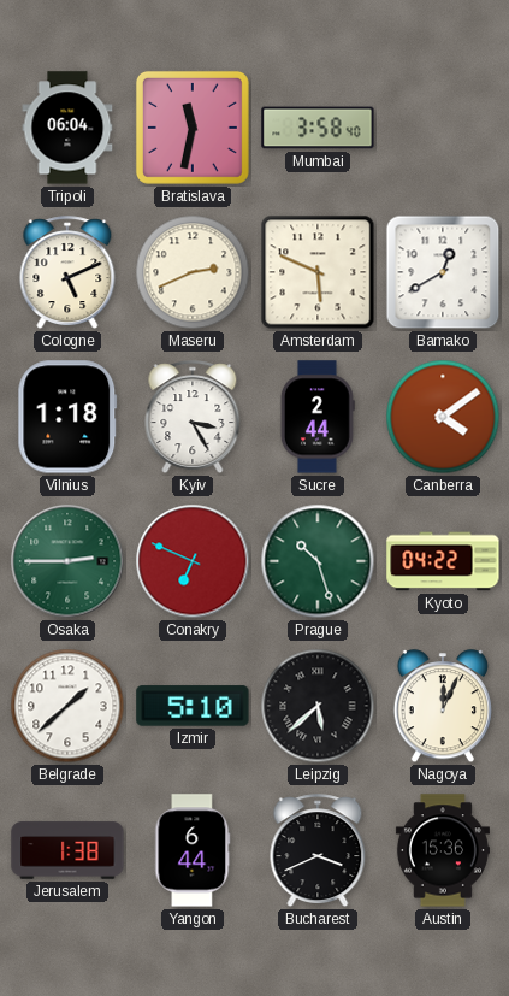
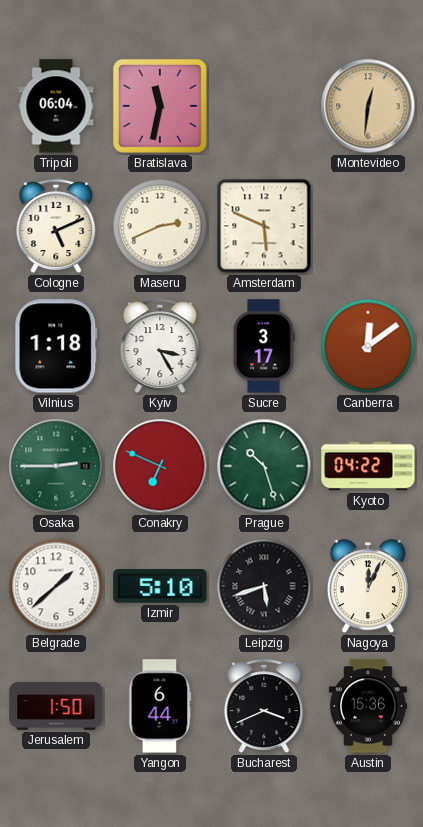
Mumbai: 3:58 -> none (318, 128)
Montevideo: none -> 12:31 (368, 106)
Bamako: 12:40 -> none (443, 272)
Sucre: 2:44 -> 3:17 (264, 346)
Canberra: 4:09 -> 12:09 (368, 346)
Leipzig: 5:38 -> 5:42 (264, 586)
Jerusalem: 1:38 -> 1:50 (56, 706)
